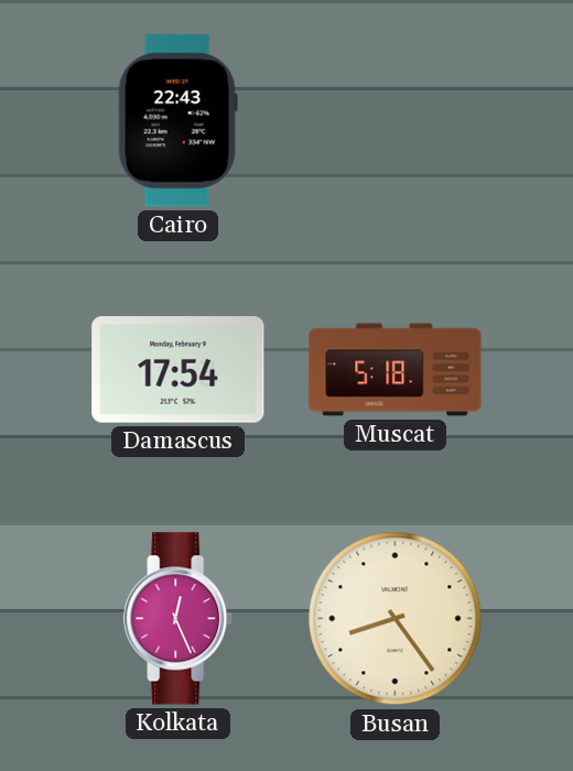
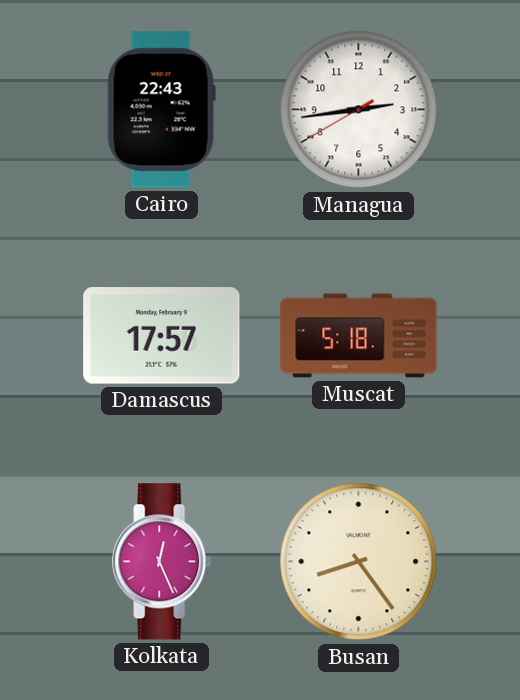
Managua: none -> 2:43 (359, 110)
Damascus: 17:54 -> 17:57 (162, 336)
